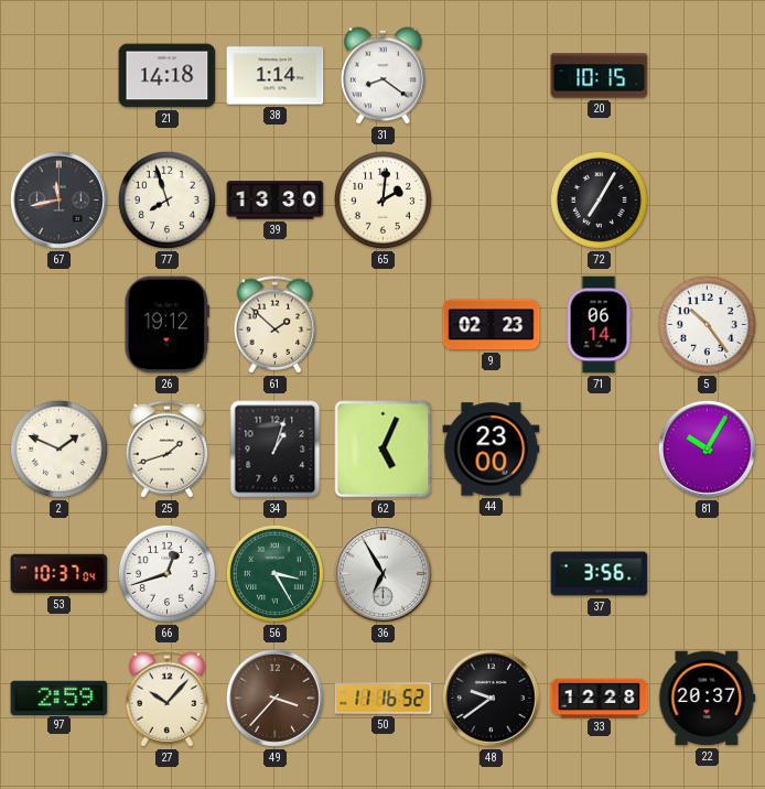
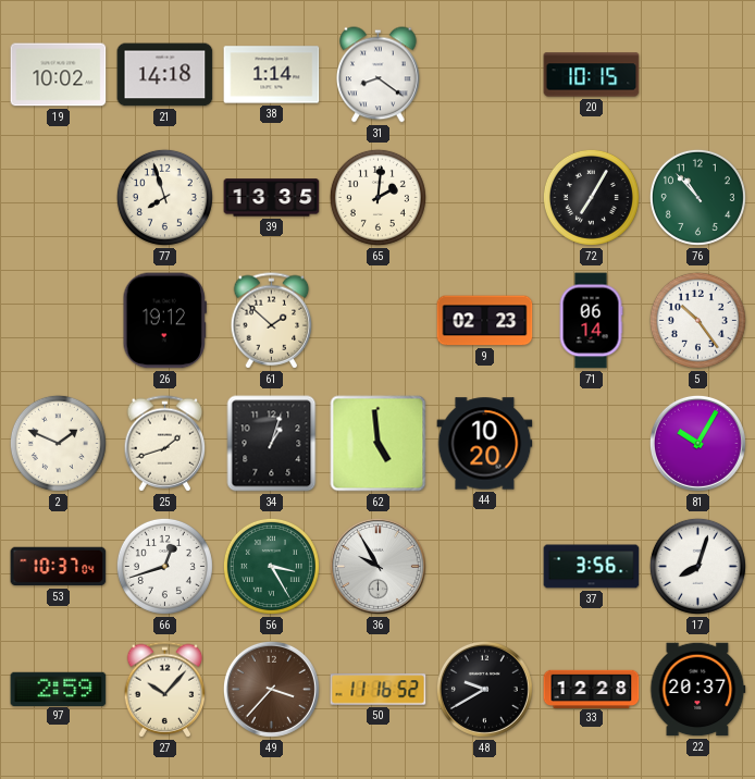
19: none -> 10:02 (59, 75)
67: 11:43 -> none (58, 199)
39: 13:30 -> 13:35 (272, 198)
76: none -> 10:53 (697, 197)
62: 5:04 -> 4:59 (379, 444)
44: 23:00 -> 10:20 (485, 444)
36: 6:55 -> 9:55 (378, 566)
17: none -> 8:03 (697, 566)
48: 9:39 -> 9:40 (484, 689)
